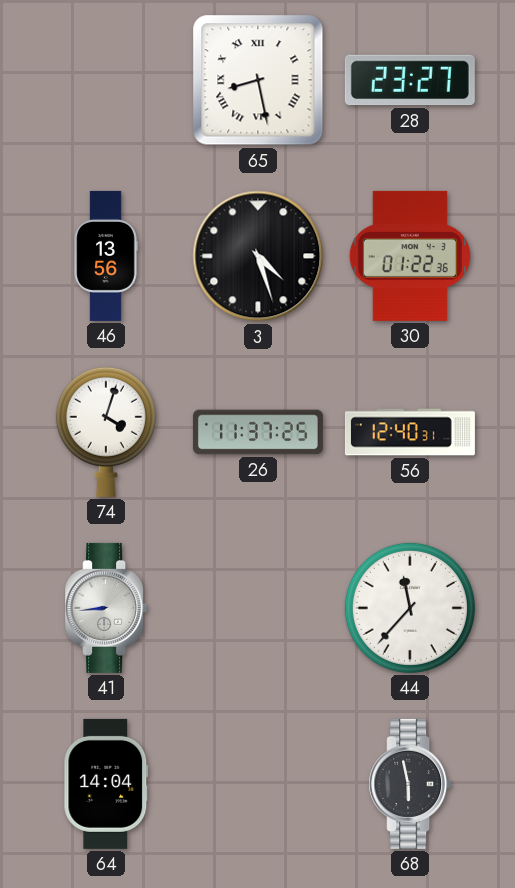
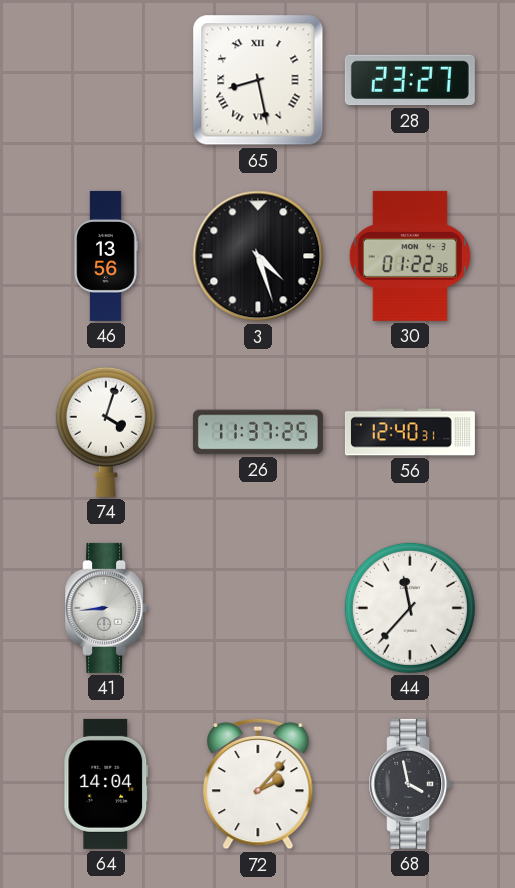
72: none -> 2:07 (258, 784)
68: 5:58 -> 3:58 (410, 784)
